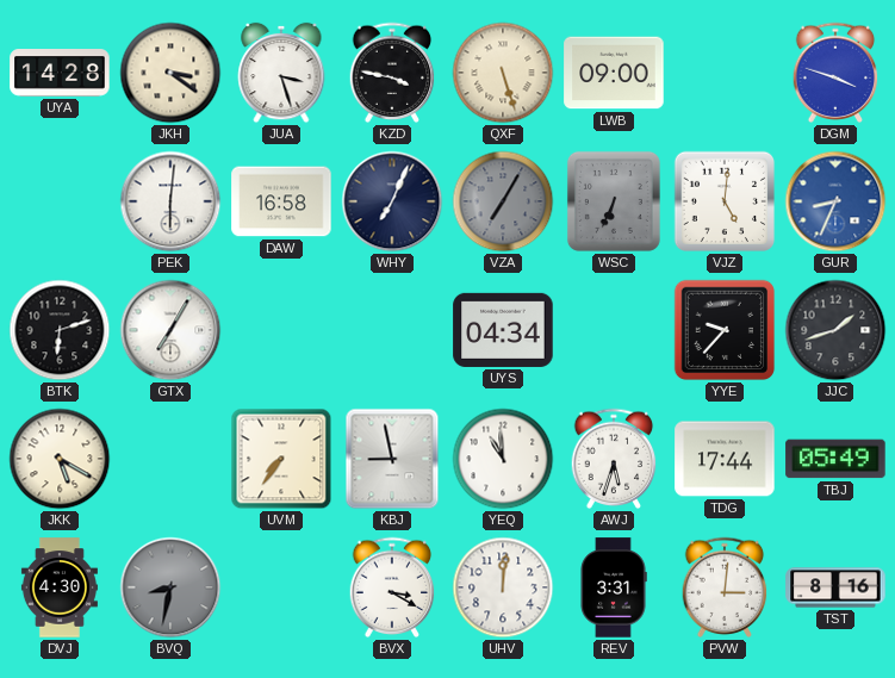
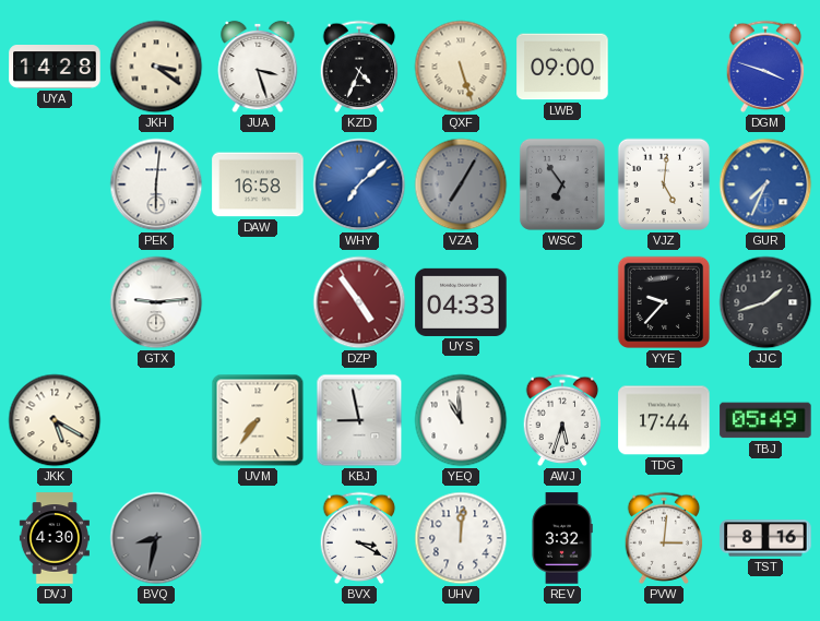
KZD: 3:47 -> 4:34 (359, 67)
WHY: 7:04 -> 7:08 (359, 184)
WHY dial: navy -> blue (359, 184)
WSC: 6:34 -> 6:54 (562, 184)
GUR: 8:34 -> 7:34 (765, 184)
BTK: 6:12 -> none (60, 330)
GTX: 7:05 -> 9:14 (156, 302)
DZP: none -> 4:54 (359, 302)
UYS: 04:34 -> 04:33 (461, 302)
REV: 3:31 -> 3:32 (562, 538)
